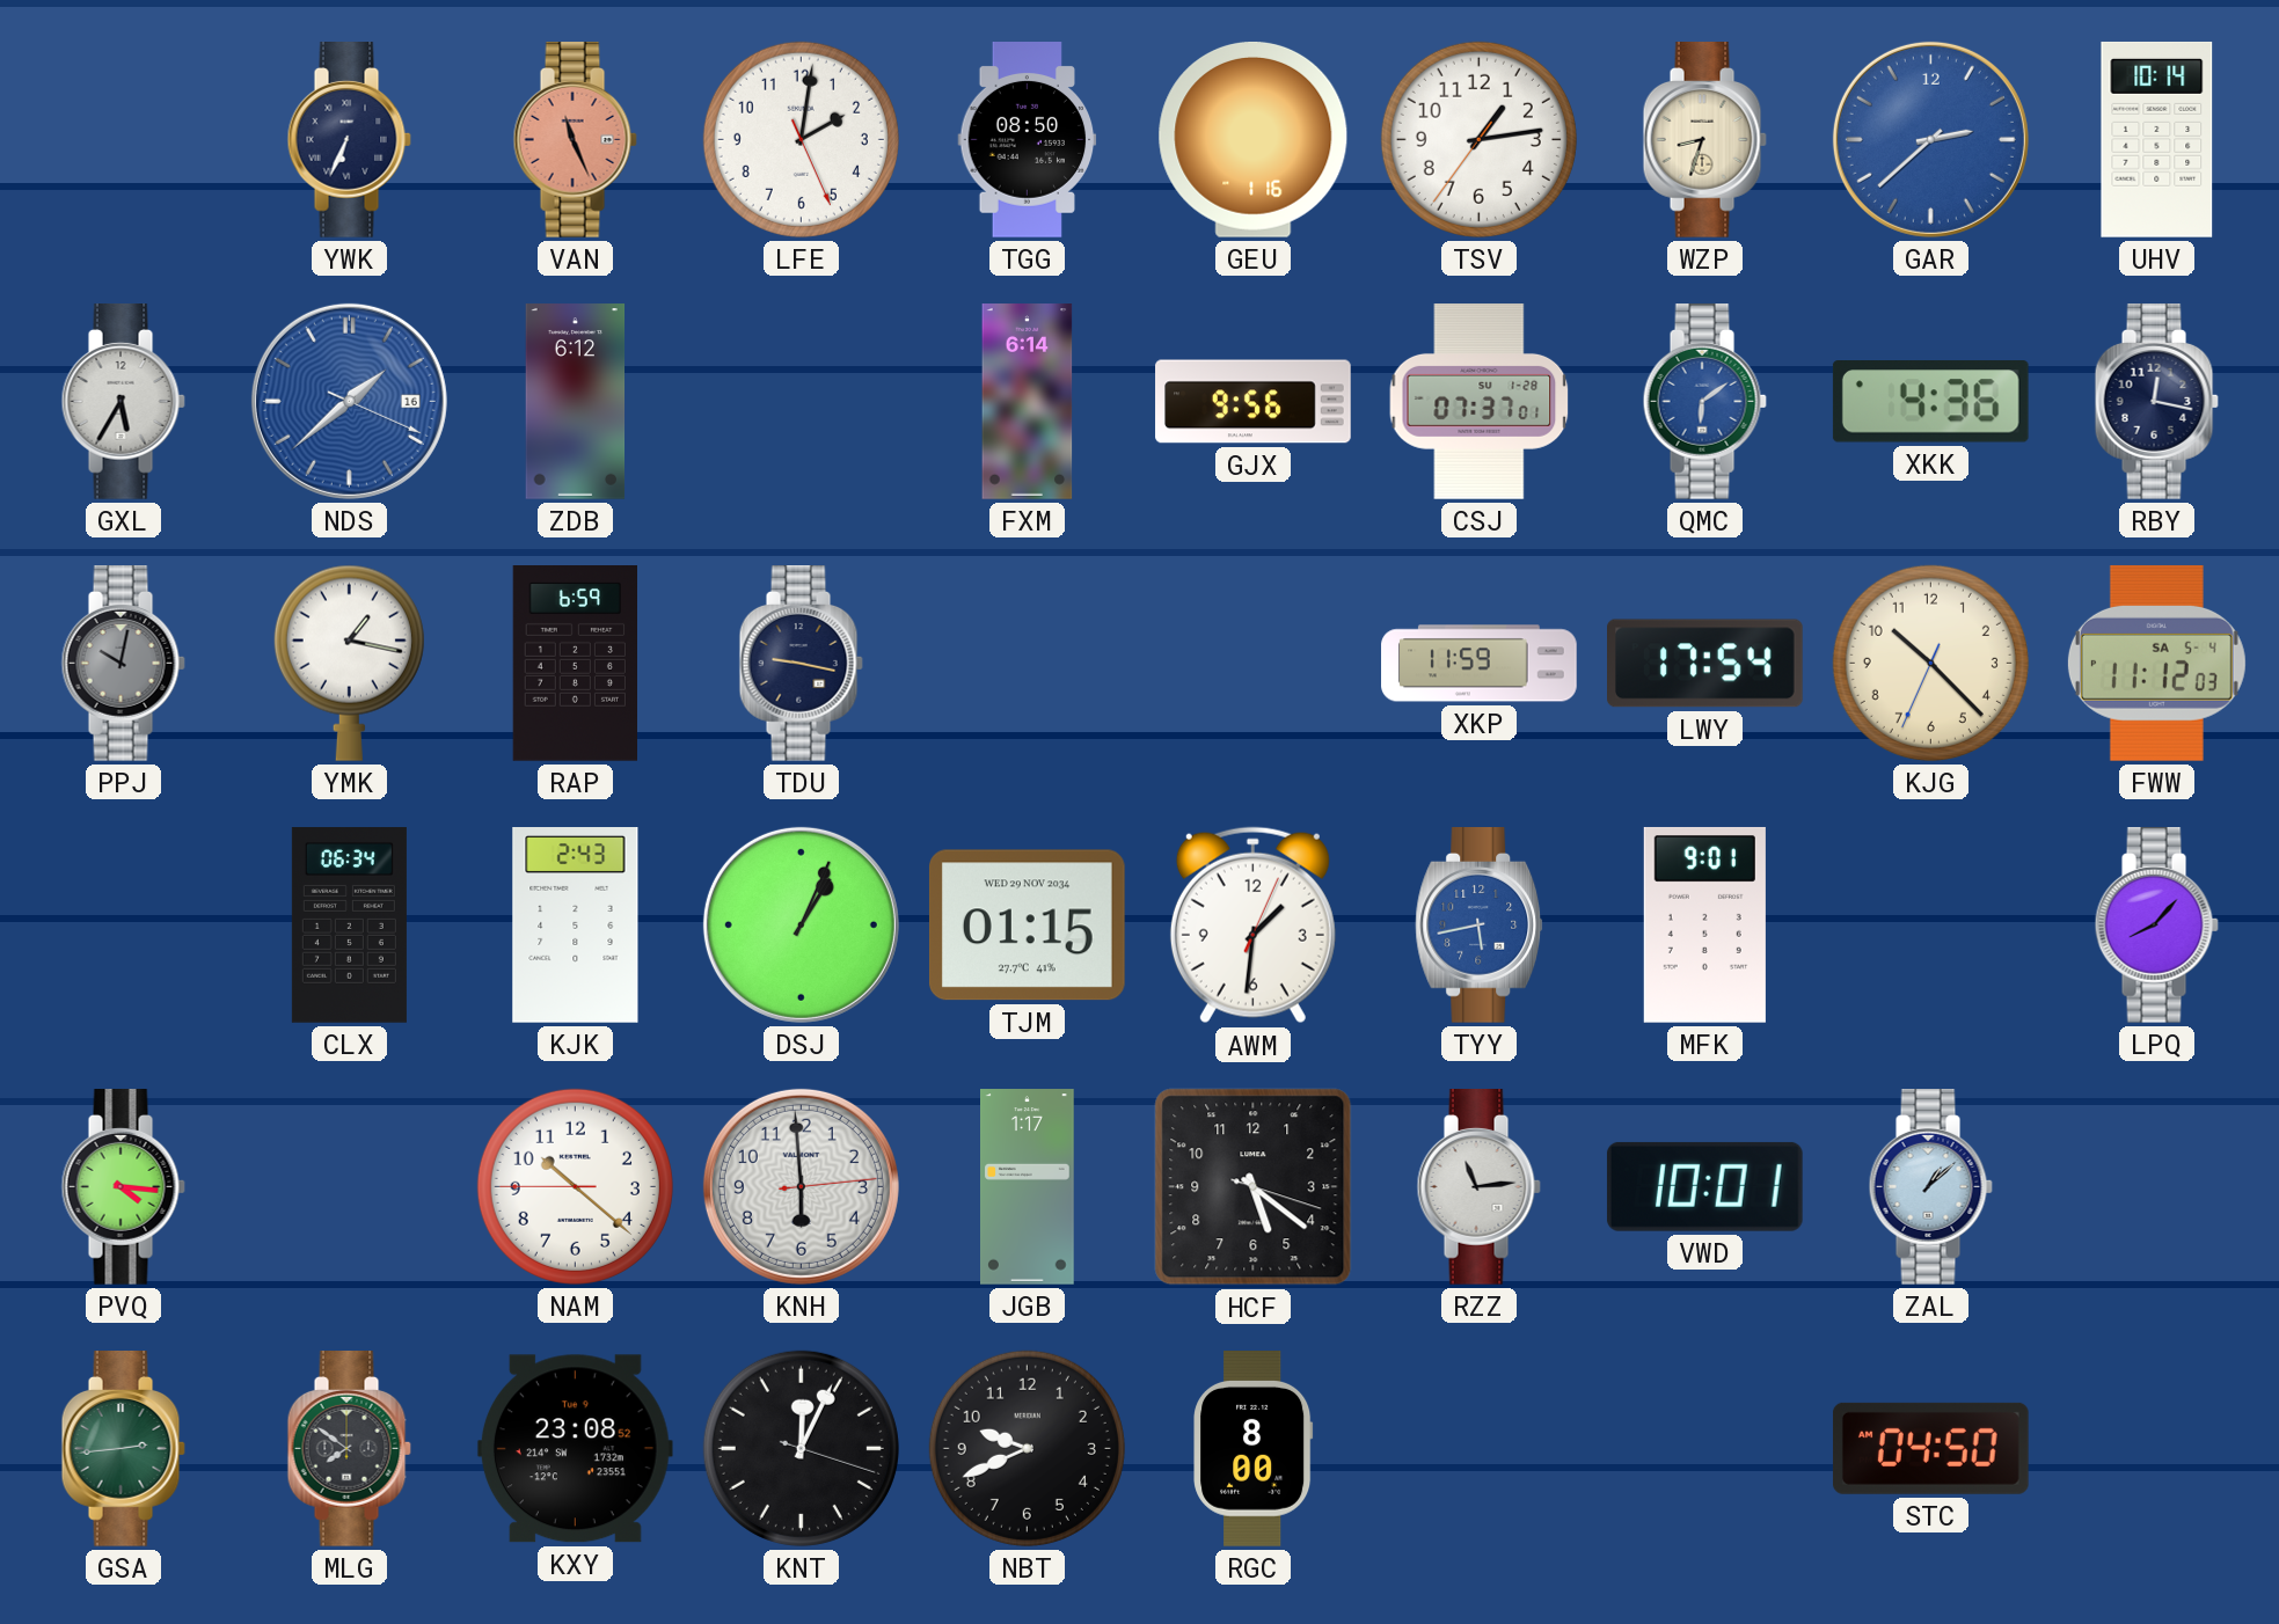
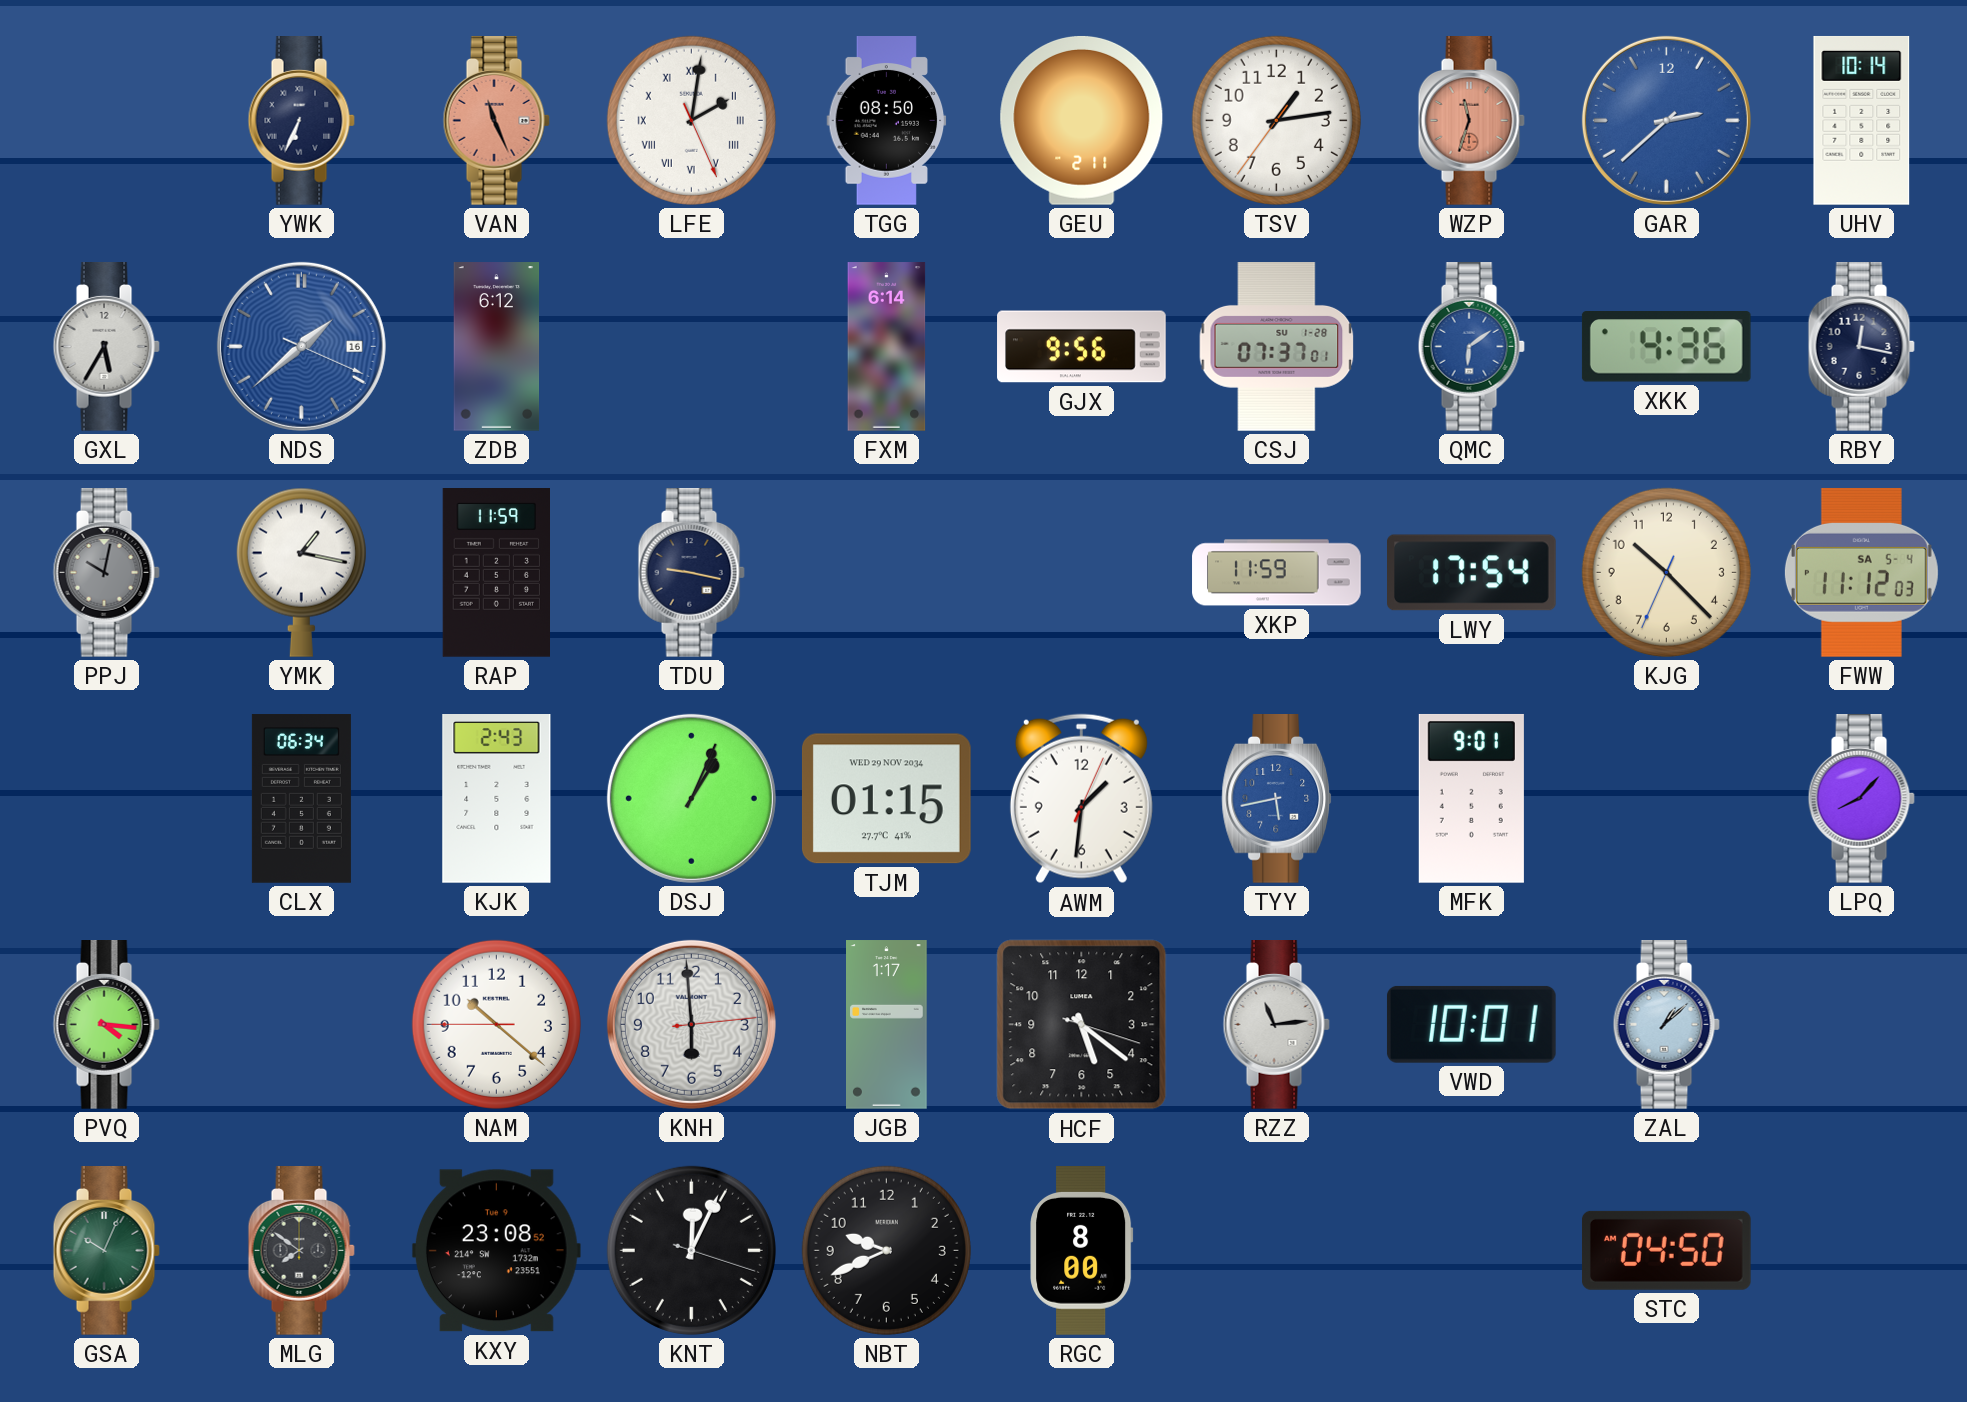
LFE numerals: Arabic -> Roman (691, 120)
GEU: 1:16 -> 2:11 (1082, 120)
WZP: 8:33 -> 11:33 (1471, 121)
WZP dial: cream -> salmon (1471, 121)
RAP: 6:59 -> 11:59 (496, 573)
GSA: 2:44 -> 10:04 (106, 1251)
